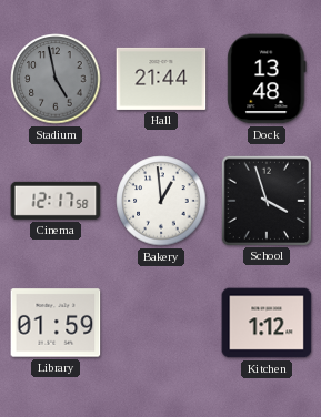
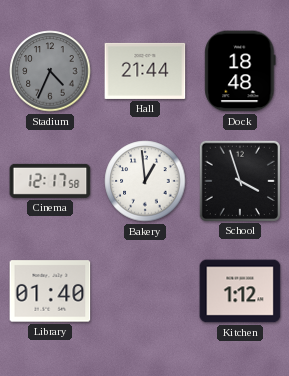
Stadium: 4:58 -> 4:34 (50, 71)
Dock: 13:48 -> 18:48 (240, 71)
Library: 01:59 -> 01:40 (50, 291)
